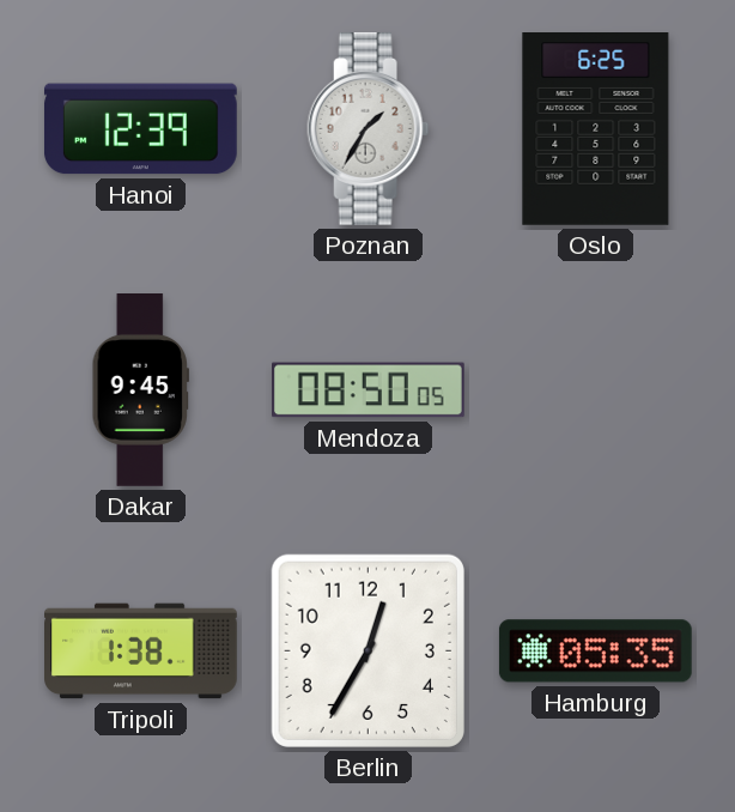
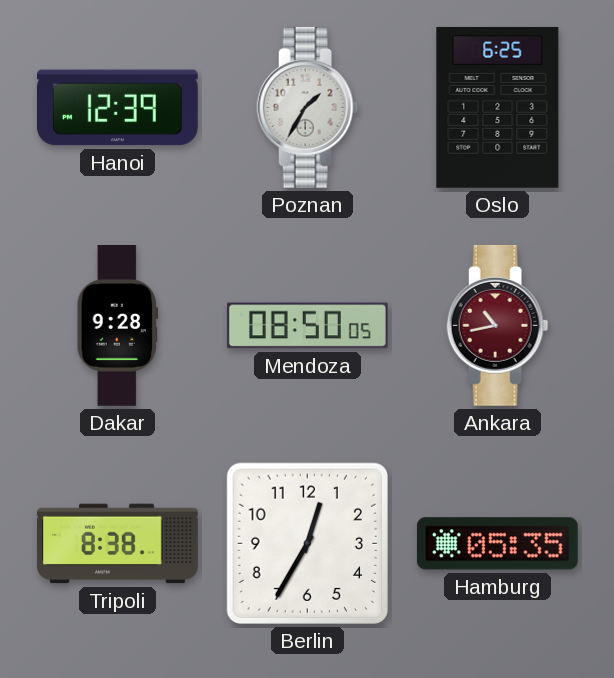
Dakar: 9:45 -> 9:28 (117, 326)
Ankara: none -> 10:43 (498, 325)
Tripoli: 1:38 -> 8:38 (118, 544)
